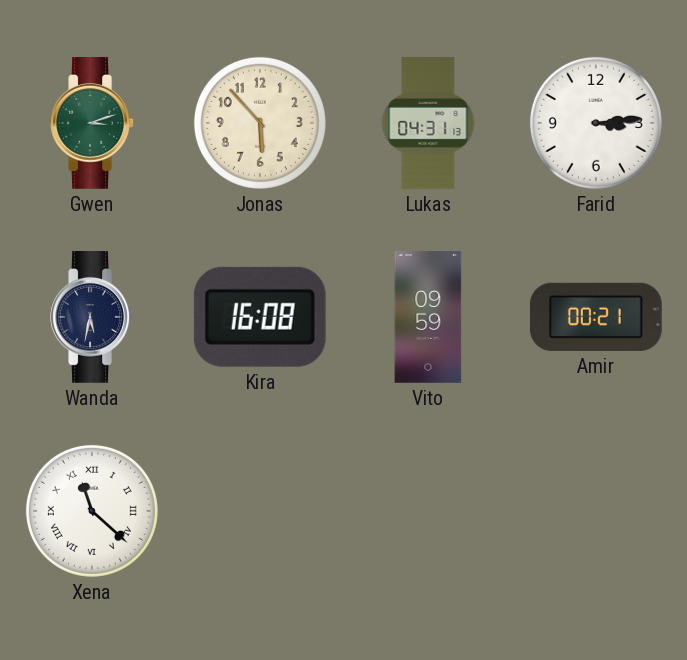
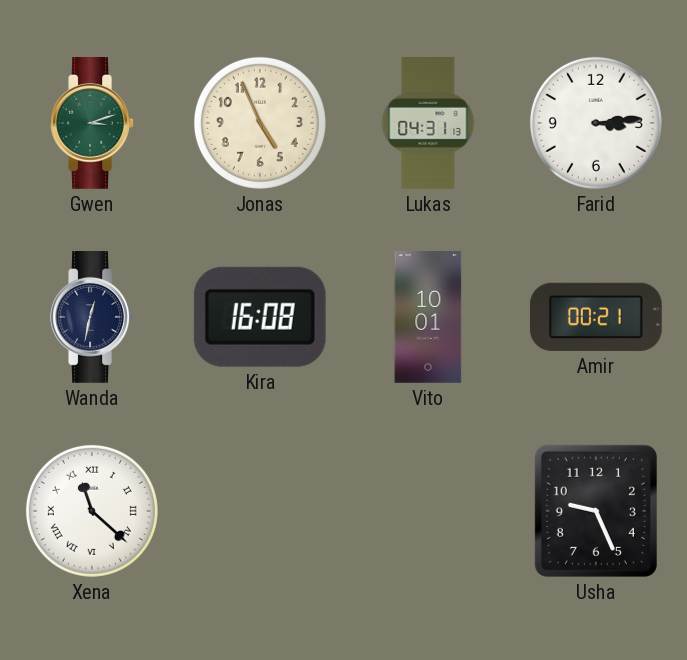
Jonas: 5:53 -> 4:56 (260, 123)
Wanda: 5:32 -> 12:32 (92, 318)
Vito: 09:59 -> 10:01 (428, 317)
Usha: none -> 9:26 (596, 511)
